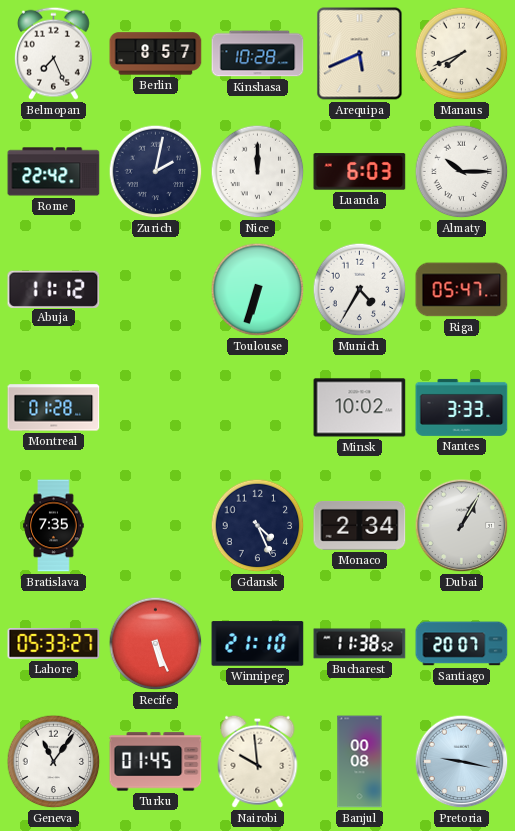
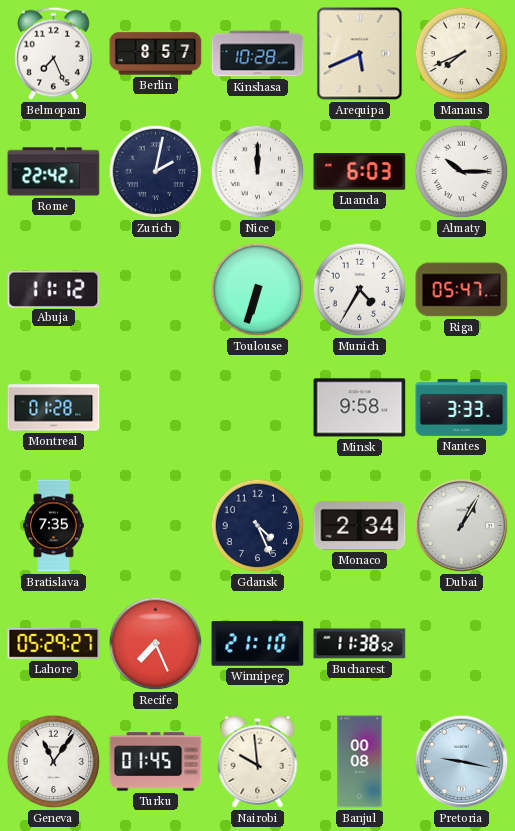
Minsk: 10:02 -> 9:58 (360, 408)
Lahore: 05:33 -> 05:29 (54, 644)
Recife: 5:26 -> 7:26 (156, 644)
Santiago: 20:07 -> none (462, 644)
